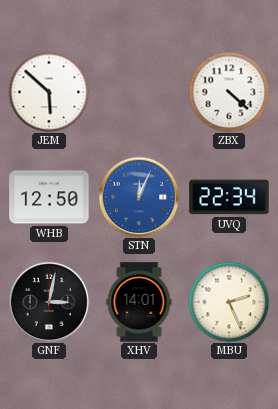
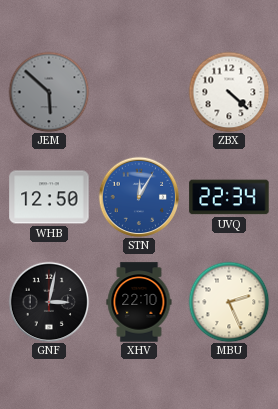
JEM dial: white -> grey (49, 92)
STN: 12:04 -> 12:05 (139, 197)
XHV: 14:01 -> 22:10 (139, 302)
